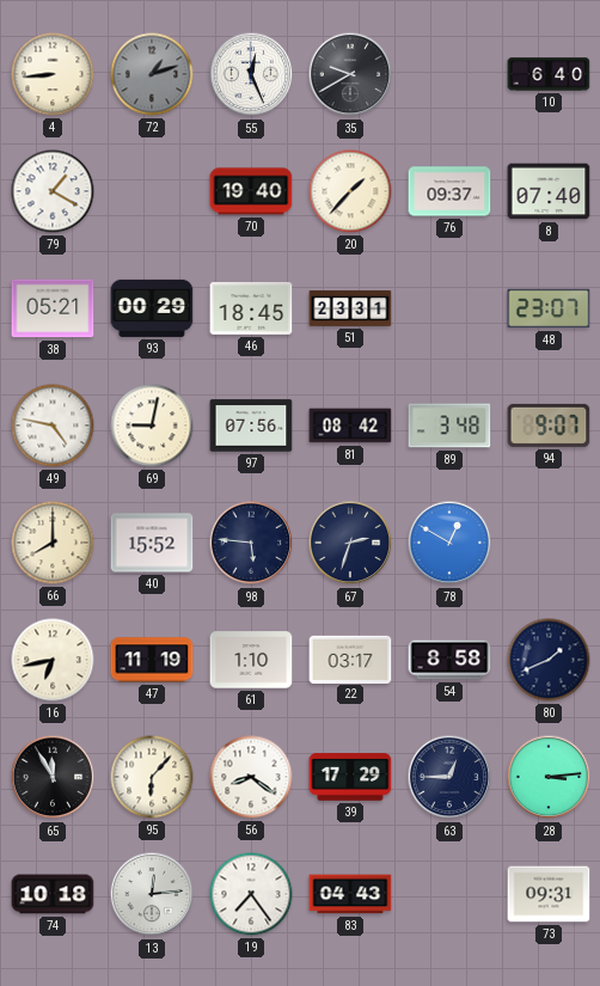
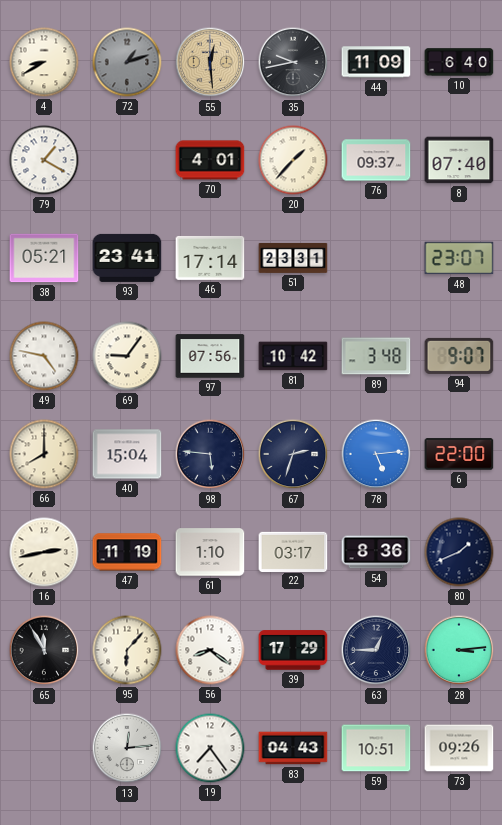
4: 8:44 -> 8:40 (44, 62)
55: 12:26 -> 12:29 (210, 62)
55 dial: white -> champagne (210, 62)
35: 9:40 -> 9:43 (293, 62)
44: none -> 11:09 (376, 62)
70: 19:40 -> 4:01 (210, 160)
93: 00:29 -> 23:41 (127, 258)
46: 18:45 -> 17:14 (210, 258)
69: 9:02 -> 9:06 (127, 356)
81: 08:42 -> 10:42 (293, 356)
40: 15:52 -> 15:04 (127, 454)
78: 12:50 -> 5:14 (376, 454)
6: none -> 22:00 (459, 454)
16: 6:43 -> 2:43 (44, 552)
54: 8:58 -> 8:36 (376, 552)
74: 10:18 -> none (53, 894)
59: none -> 10:51 (376, 748)
73: 09:31 -> 09:26 (459, 748)
